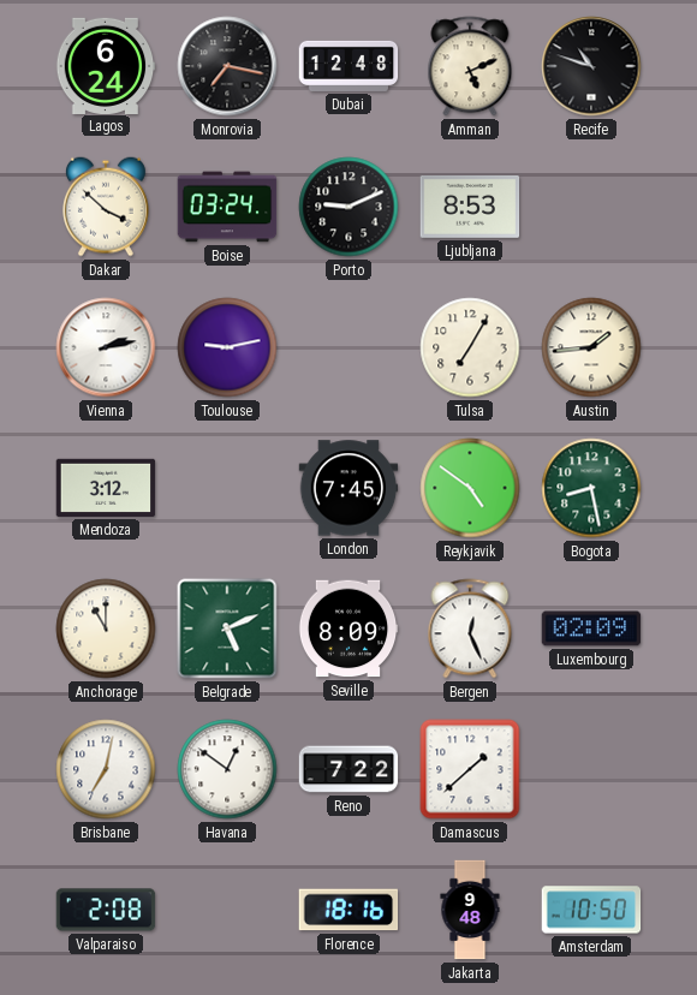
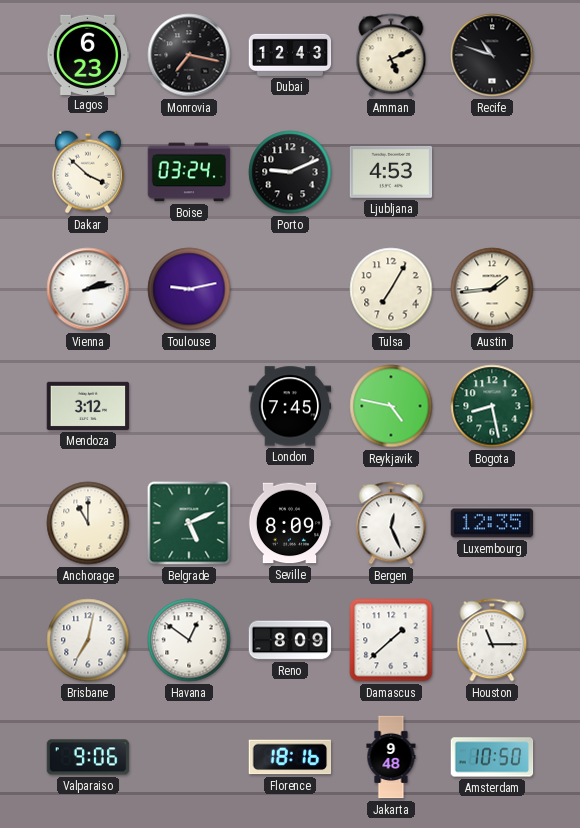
Lagos: 6:24 -> 6:23 (88, 54)
Dubai: 12:48 -> 12:43 (290, 55)
Ljubljana: 8:53 -> 4:53 (391, 172)
Reykjavik: 4:51 -> 4:47 (391, 406)
Luxembourg: 02:09 -> 12:35 (492, 523)
Reno: 7:22 -> 8:09 (290, 640)
Houston: none -> 11:15 (492, 640)
Valparaiso: 2:08 -> 9:06 (88, 757)
